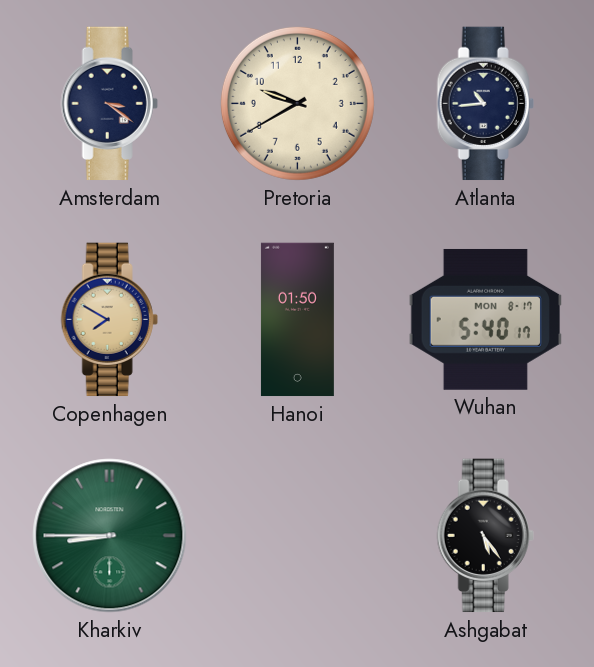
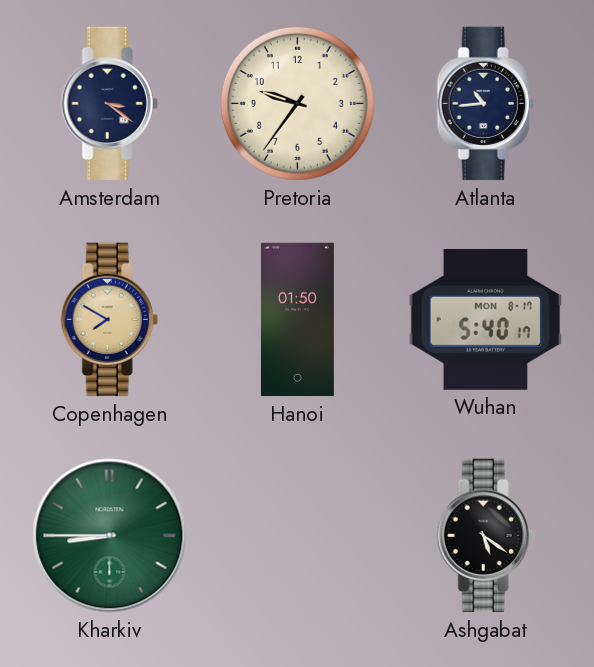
Pretoria: 9:40 -> 9:36 (297, 103)
Ashgabat: 5:24 -> 5:21 (485, 536)
